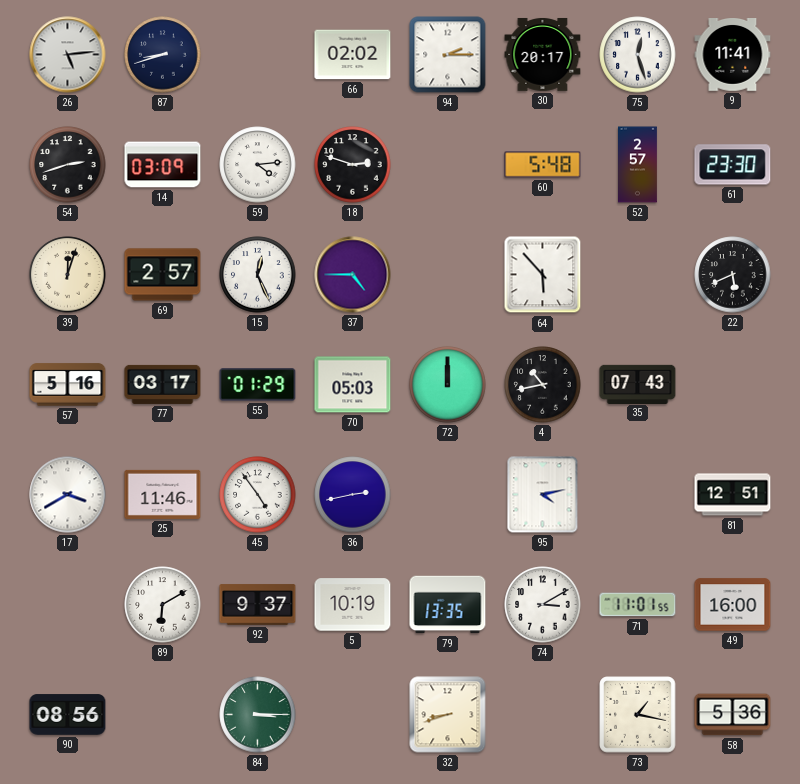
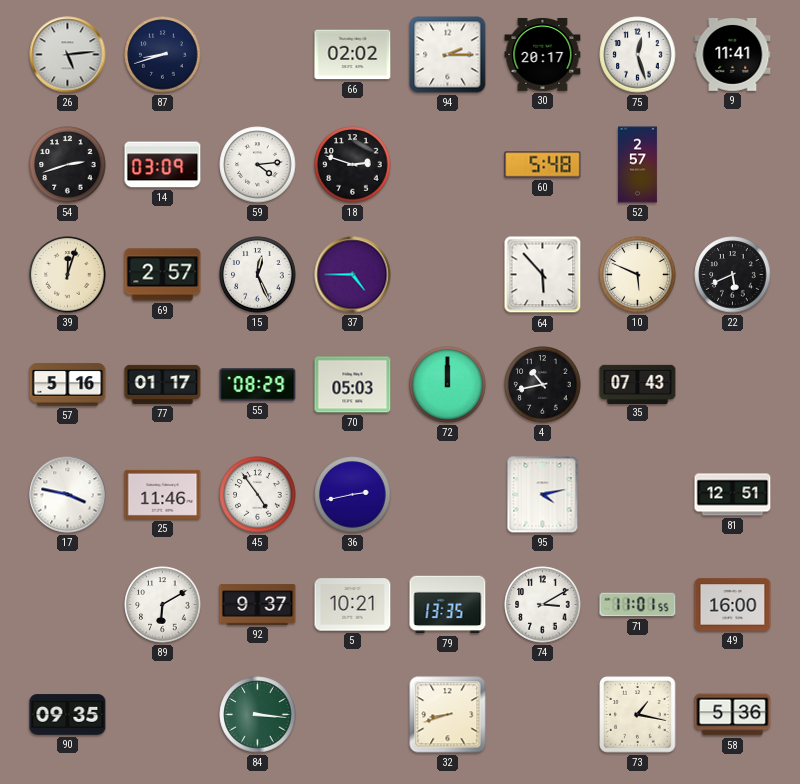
61: 23:30 -> none (733, 165)
10: none -> 5:49 (638, 275)
77: 03:17 -> 01:17 (163, 384)
55: 01:29 -> 08:29 (258, 385)
17: 3:40 -> 3:47 (68, 495)
5: 10:19 -> 10:21 (353, 605)
90: 08:56 -> 09:35 (68, 715)
84: 3:15 -> 3:16 (258, 715)
